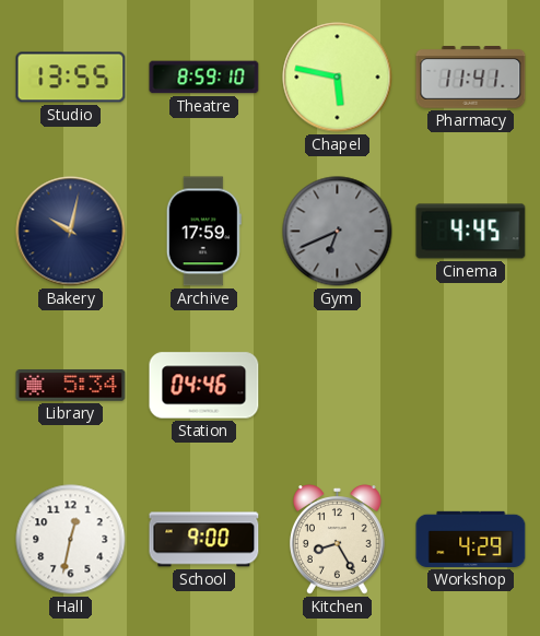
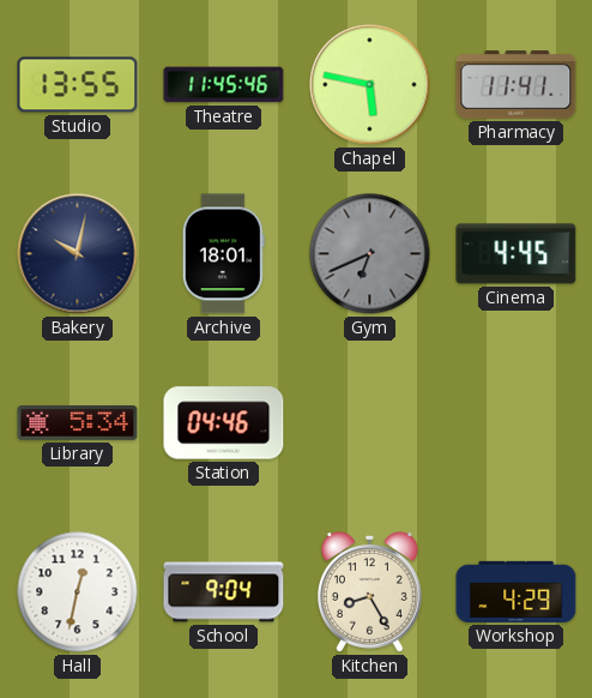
Theatre: 8:59 -> 11:45 (224, 85)
Archive: 17:59 -> 18:01 (223, 254)
School: 9:00 -> 9:04 (224, 592)
